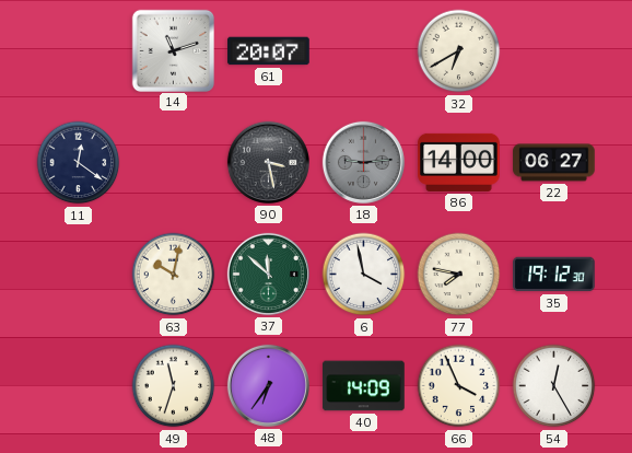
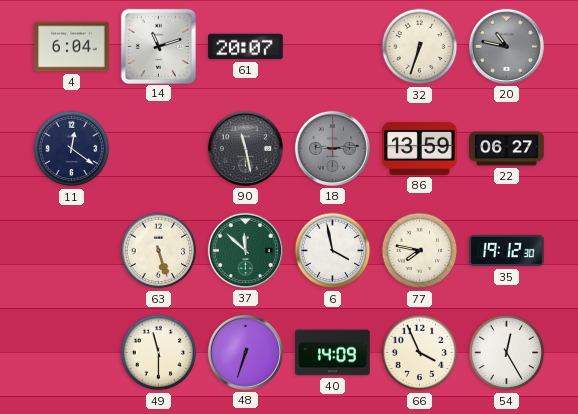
4: none -> 6:04 (72, 47)
32: 6:40 -> 6:33 (420, 47)
20: none -> 10:47 (506, 46)
90: 3:28 -> 11:28 (245, 148)
86: 14:00 -> 13:59 (420, 148)
63: 10:02 -> 5:27 (159, 251)
49: 11:33 -> 11:30 (159, 353)
48: 6:36 -> 6:33 (245, 352)
